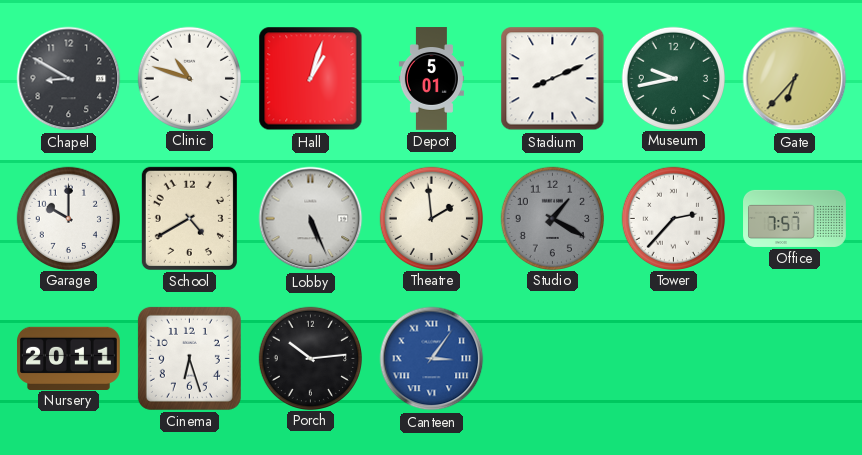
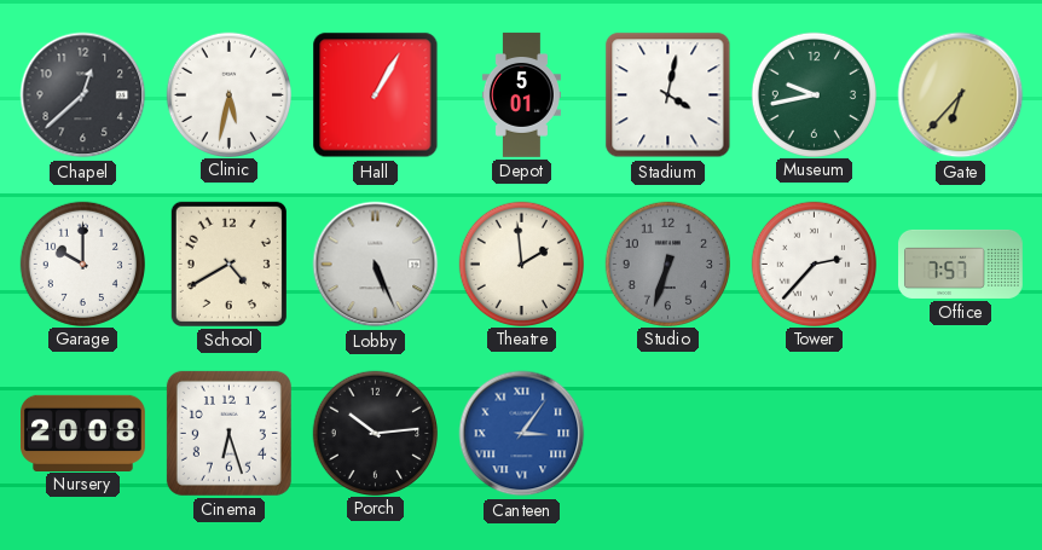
Chapel: 8:50 -> 12:38 (83, 95)
Clinic: 10:48 -> 5:32 (228, 94)
Hall: 1:03 -> 1:05 (376, 95)
Stadium: 8:11 -> 4:02 (668, 95)
Studio: 1:20 -> 6:33 (667, 264)
Nursery: 20:11 -> 20:08 (83, 433)
